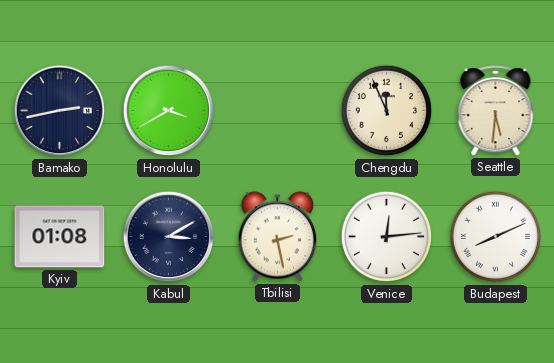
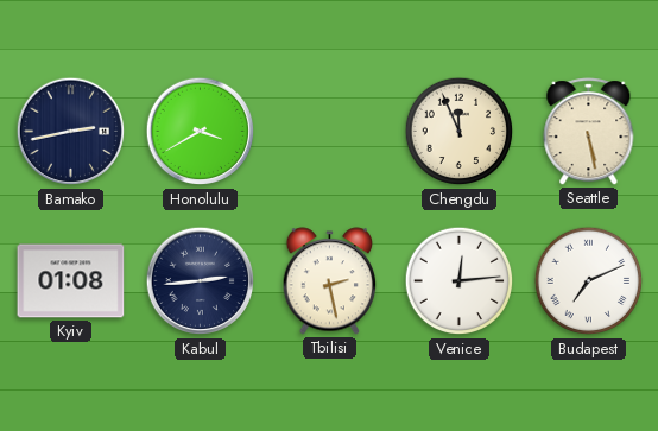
Seattle: 5:31 -> 5:28 (589, 132)
Kabul: 3:10 -> 2:44 (201, 281)
Budapest: 8:11 -> 7:11 (589, 281)
